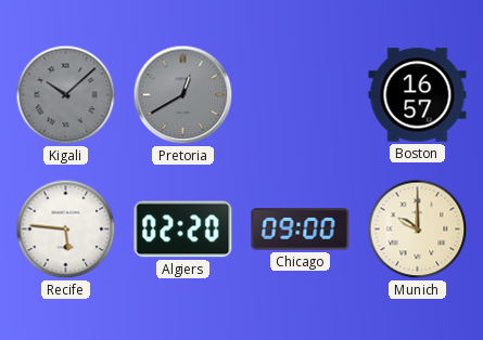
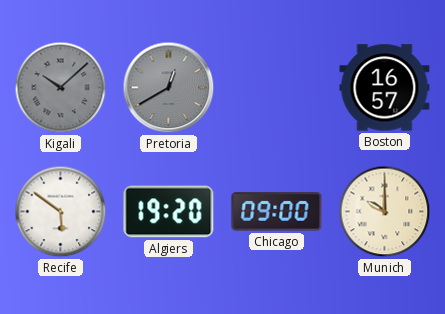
Recife: 5:46 -> 5:51 (61, 212)
Algiers: 02:20 -> 19:20 (169, 212)
